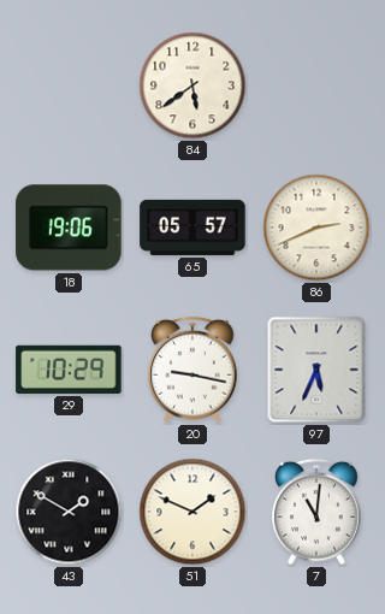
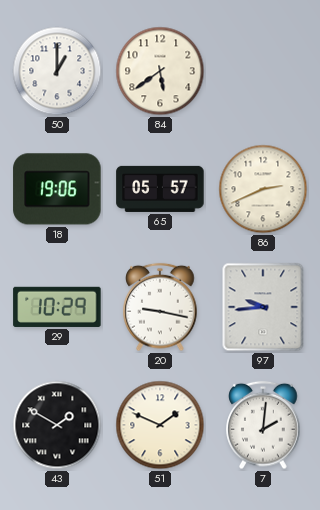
50: none -> 1:00 (57, 71)
97: 5:34 -> 9:44 (263, 307)
7: 11:01 -> 2:01 (263, 425)
